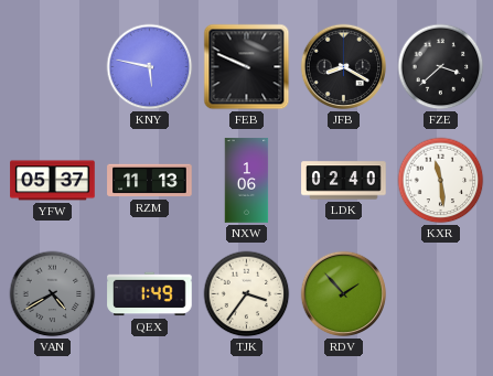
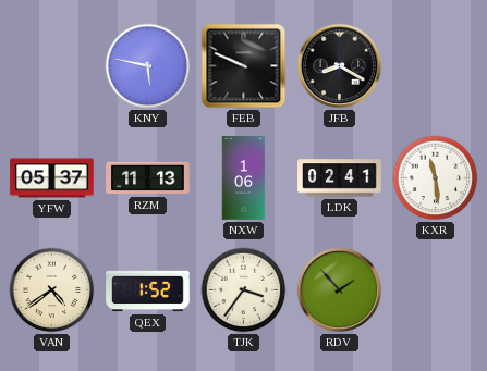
FZE: 3:38 -> none (441, 67)
LDK: 02:40 -> 02:41 (340, 178)
VAN: 4:40 -> 4:39 (52, 290)
VAN dial: grey -> cream (52, 290)
QEX: 1:49 -> 1:52 (148, 290)
